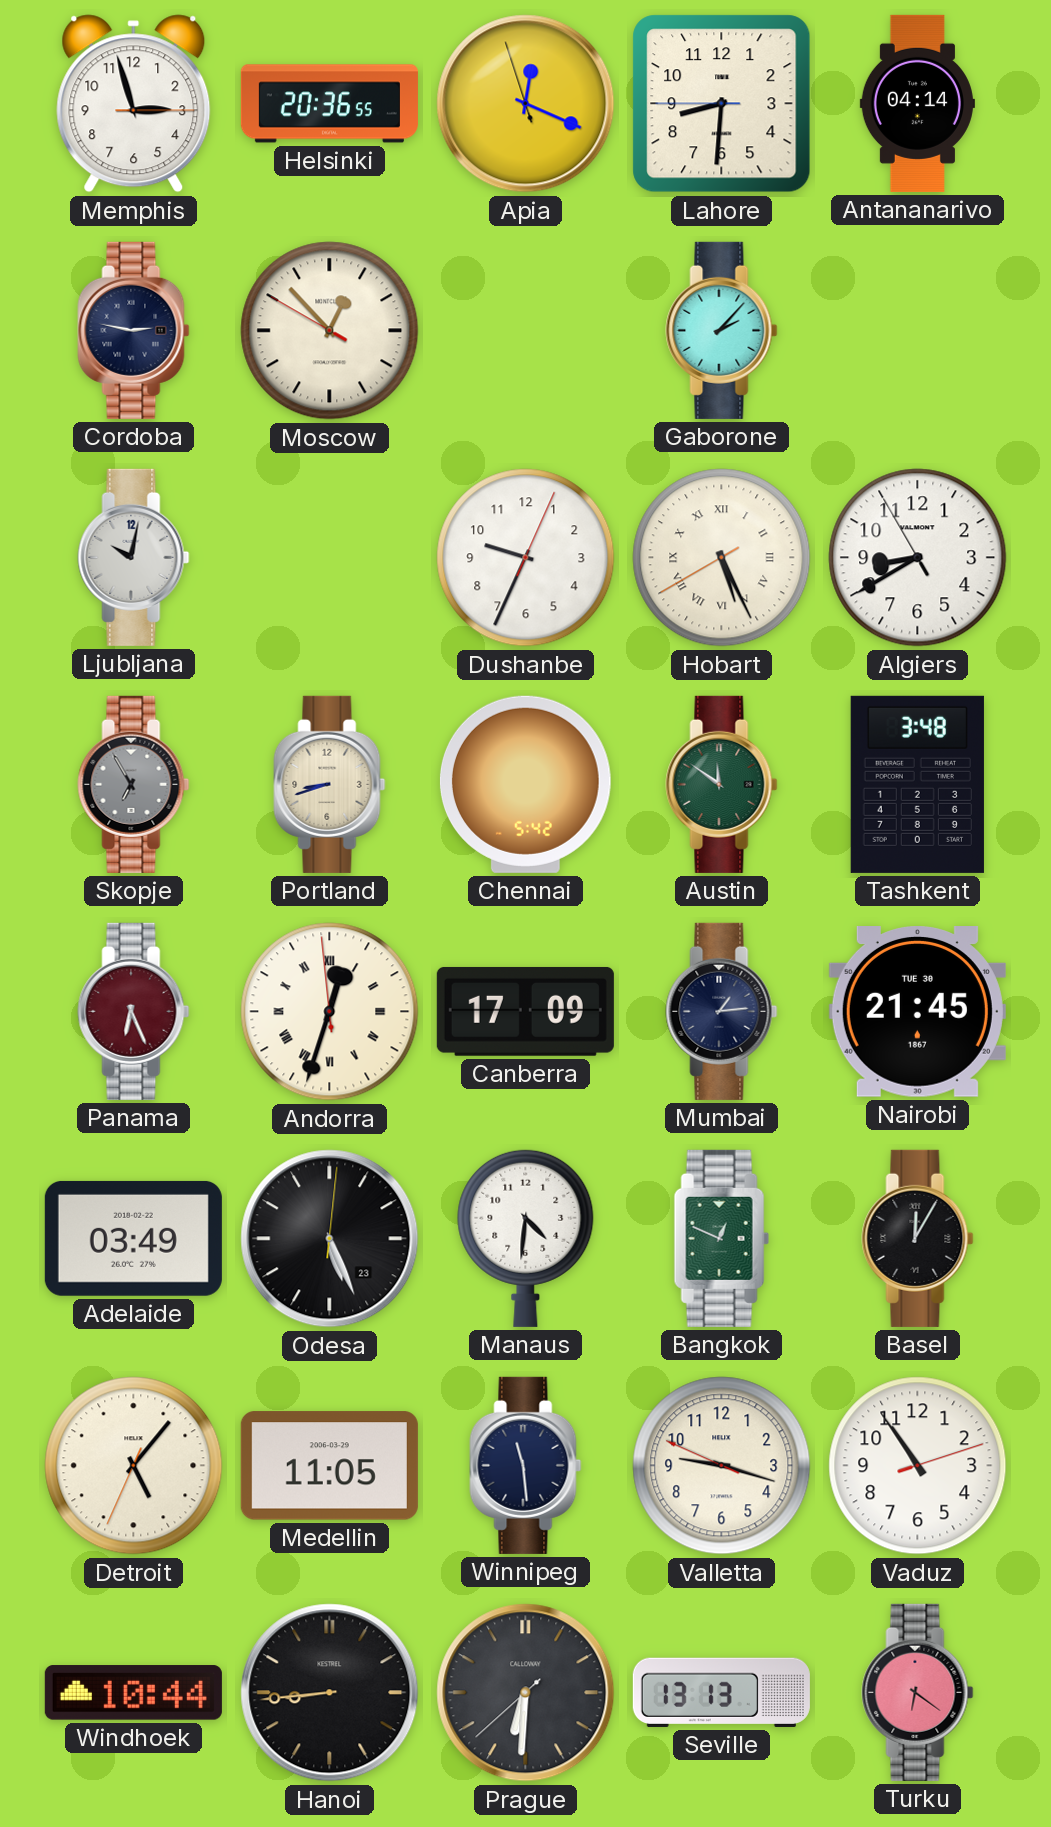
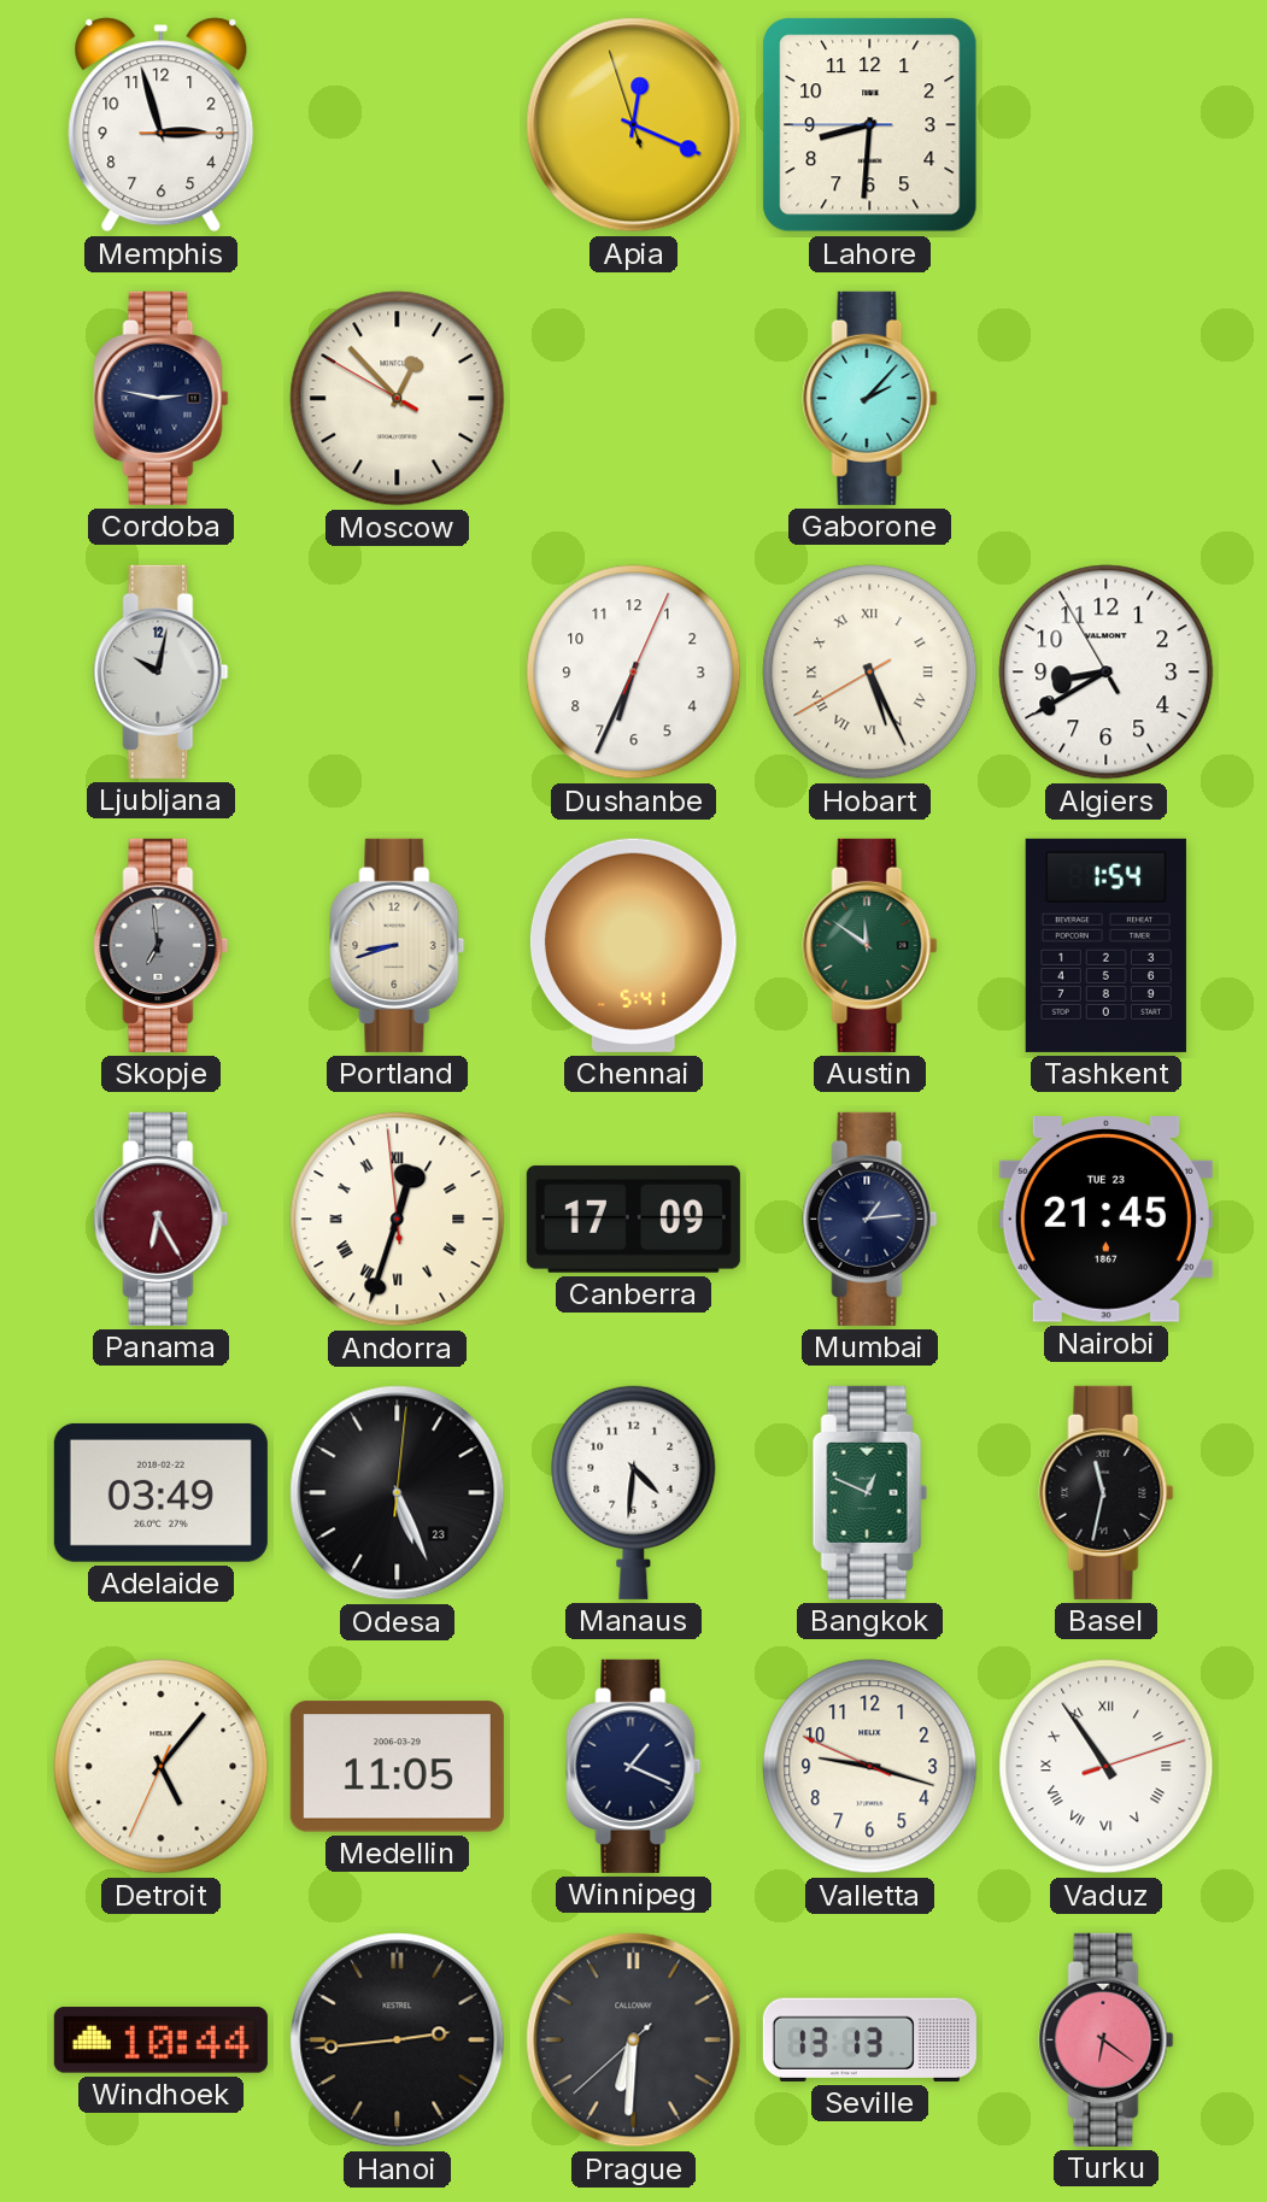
Helsinki: 20:36 -> none (329, 104)
Antananarivo: 04:14 -> none (917, 103)
Dushanbe: 9:34 -> 6:34 (634, 673)
Skopje: 6:55 -> 6:59 (162, 945)
Chennai: 5:42 -> 5:41 (633, 945)
Tashkent: 3:48 -> 1:54 (1105, 945)
Panama: 6:26 -> 6:25 (162, 1219)
Nairobi date: TUE 30 -> TUE 23 (1105, 1220)
Basel: 12:05 -> 11:32 (1107, 1492)
Winnipeg: 11:29 -> 1:19 (634, 1766)
Vaduz numerals: Arabic -> Roman (1107, 1767)
Hanoi: 8:44 -> 2:44 (398, 2040)
